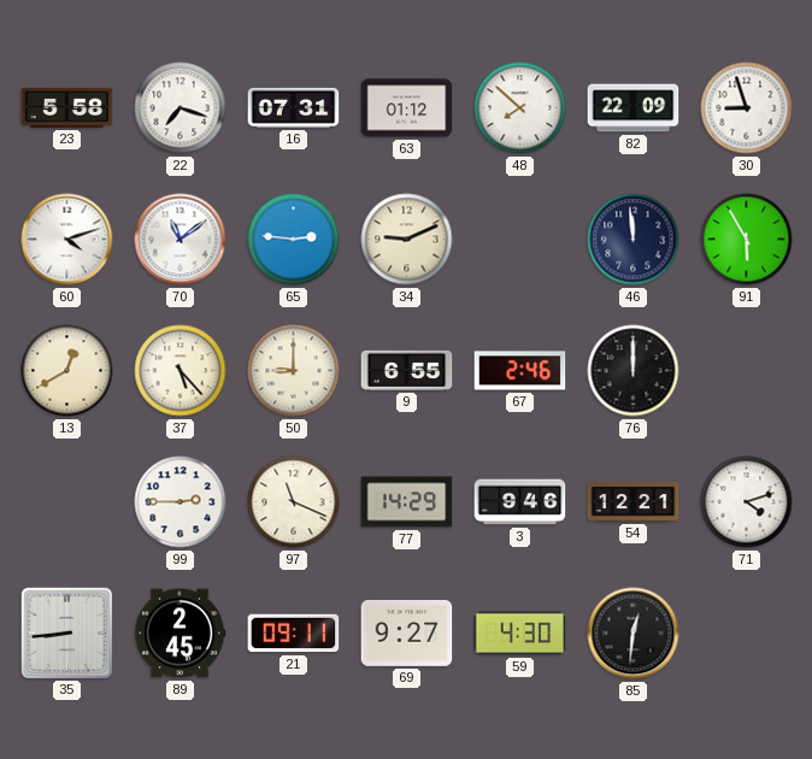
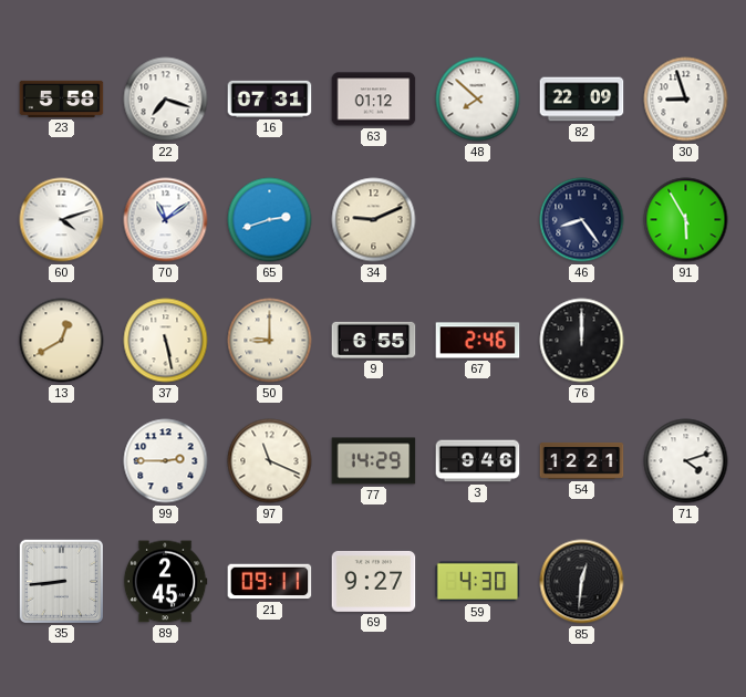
65: 2:46 -> 2:42 (270, 220)
46: 11:59 -> 8:24 (582, 220)
37: 5:23 -> 5:28 (166, 341)
